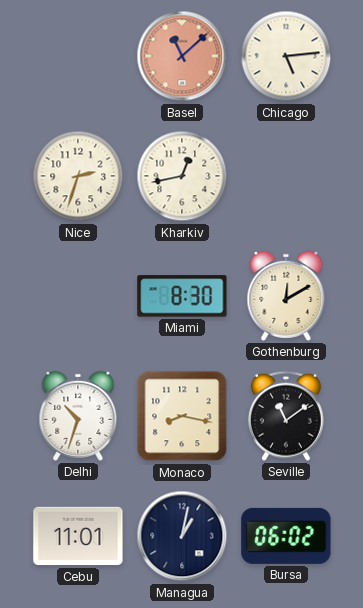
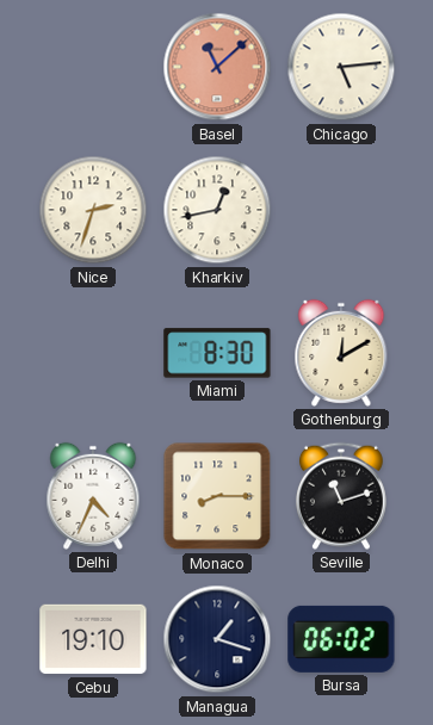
Delhi: 10:33 -> 4:34 (93, 496)
Monaco: 8:17 -> 8:15 (217, 496)
Seville: 11:09 -> 11:12 (341, 496)
Cebu: 11:01 -> 19:10 (93, 639)
Managua: 1:02 -> 1:18 (217, 639)
